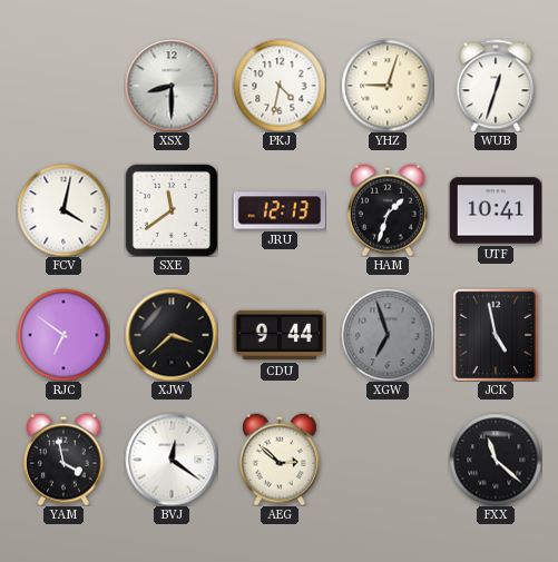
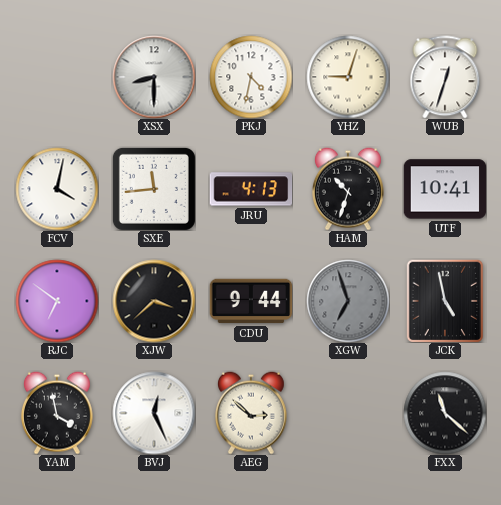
SXE: 11:39 -> 11:44 (154, 189)
JRU: 12:13 -> 4:13 (251, 189)
HAM: 1:33 -> 10:33 (348, 189)
BVJ: 12:21 -> 12:26 (154, 413)
